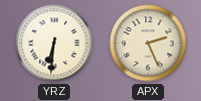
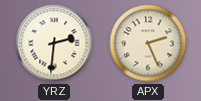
YRZ: 6:31 -> 2:31 (54, 43)
